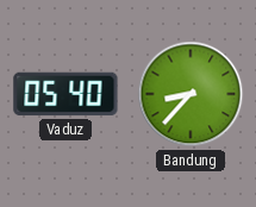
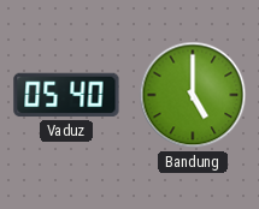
Bandung: 8:37 -> 5:00 (193, 95)
